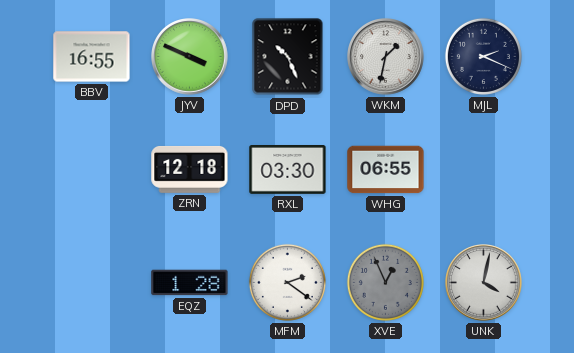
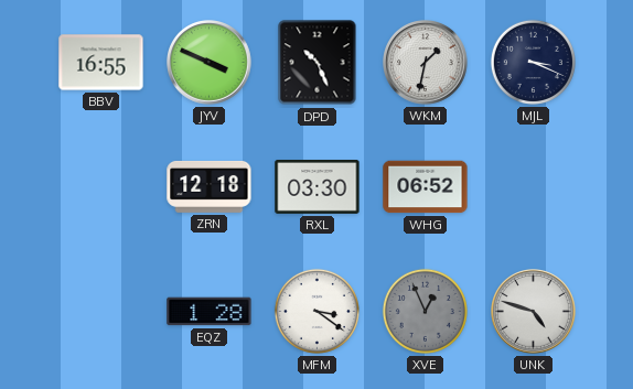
MJL: 2:19 -> 3:19 (533, 62)
WHG: 06:55 -> 06:52 (426, 187)
MFM: 2:21 -> 3:21 (316, 311)
UNK: 4:02 -> 4:48 (534, 312)
